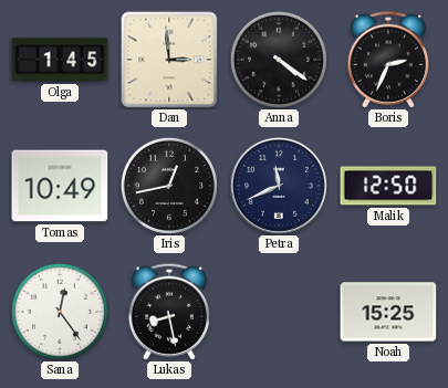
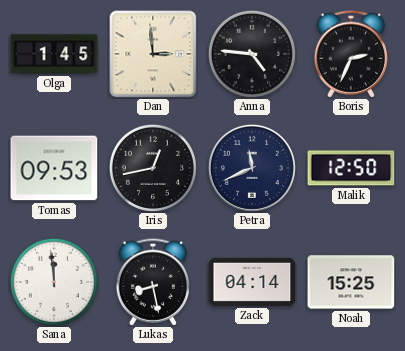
Anna: 4:21 -> 4:46 (252, 54)
Tomas: 10:49 -> 09:53 (54, 168)
Sana: 12:24 -> 11:59 (54, 282)
Zack: none -> 04:14 (252, 282)
